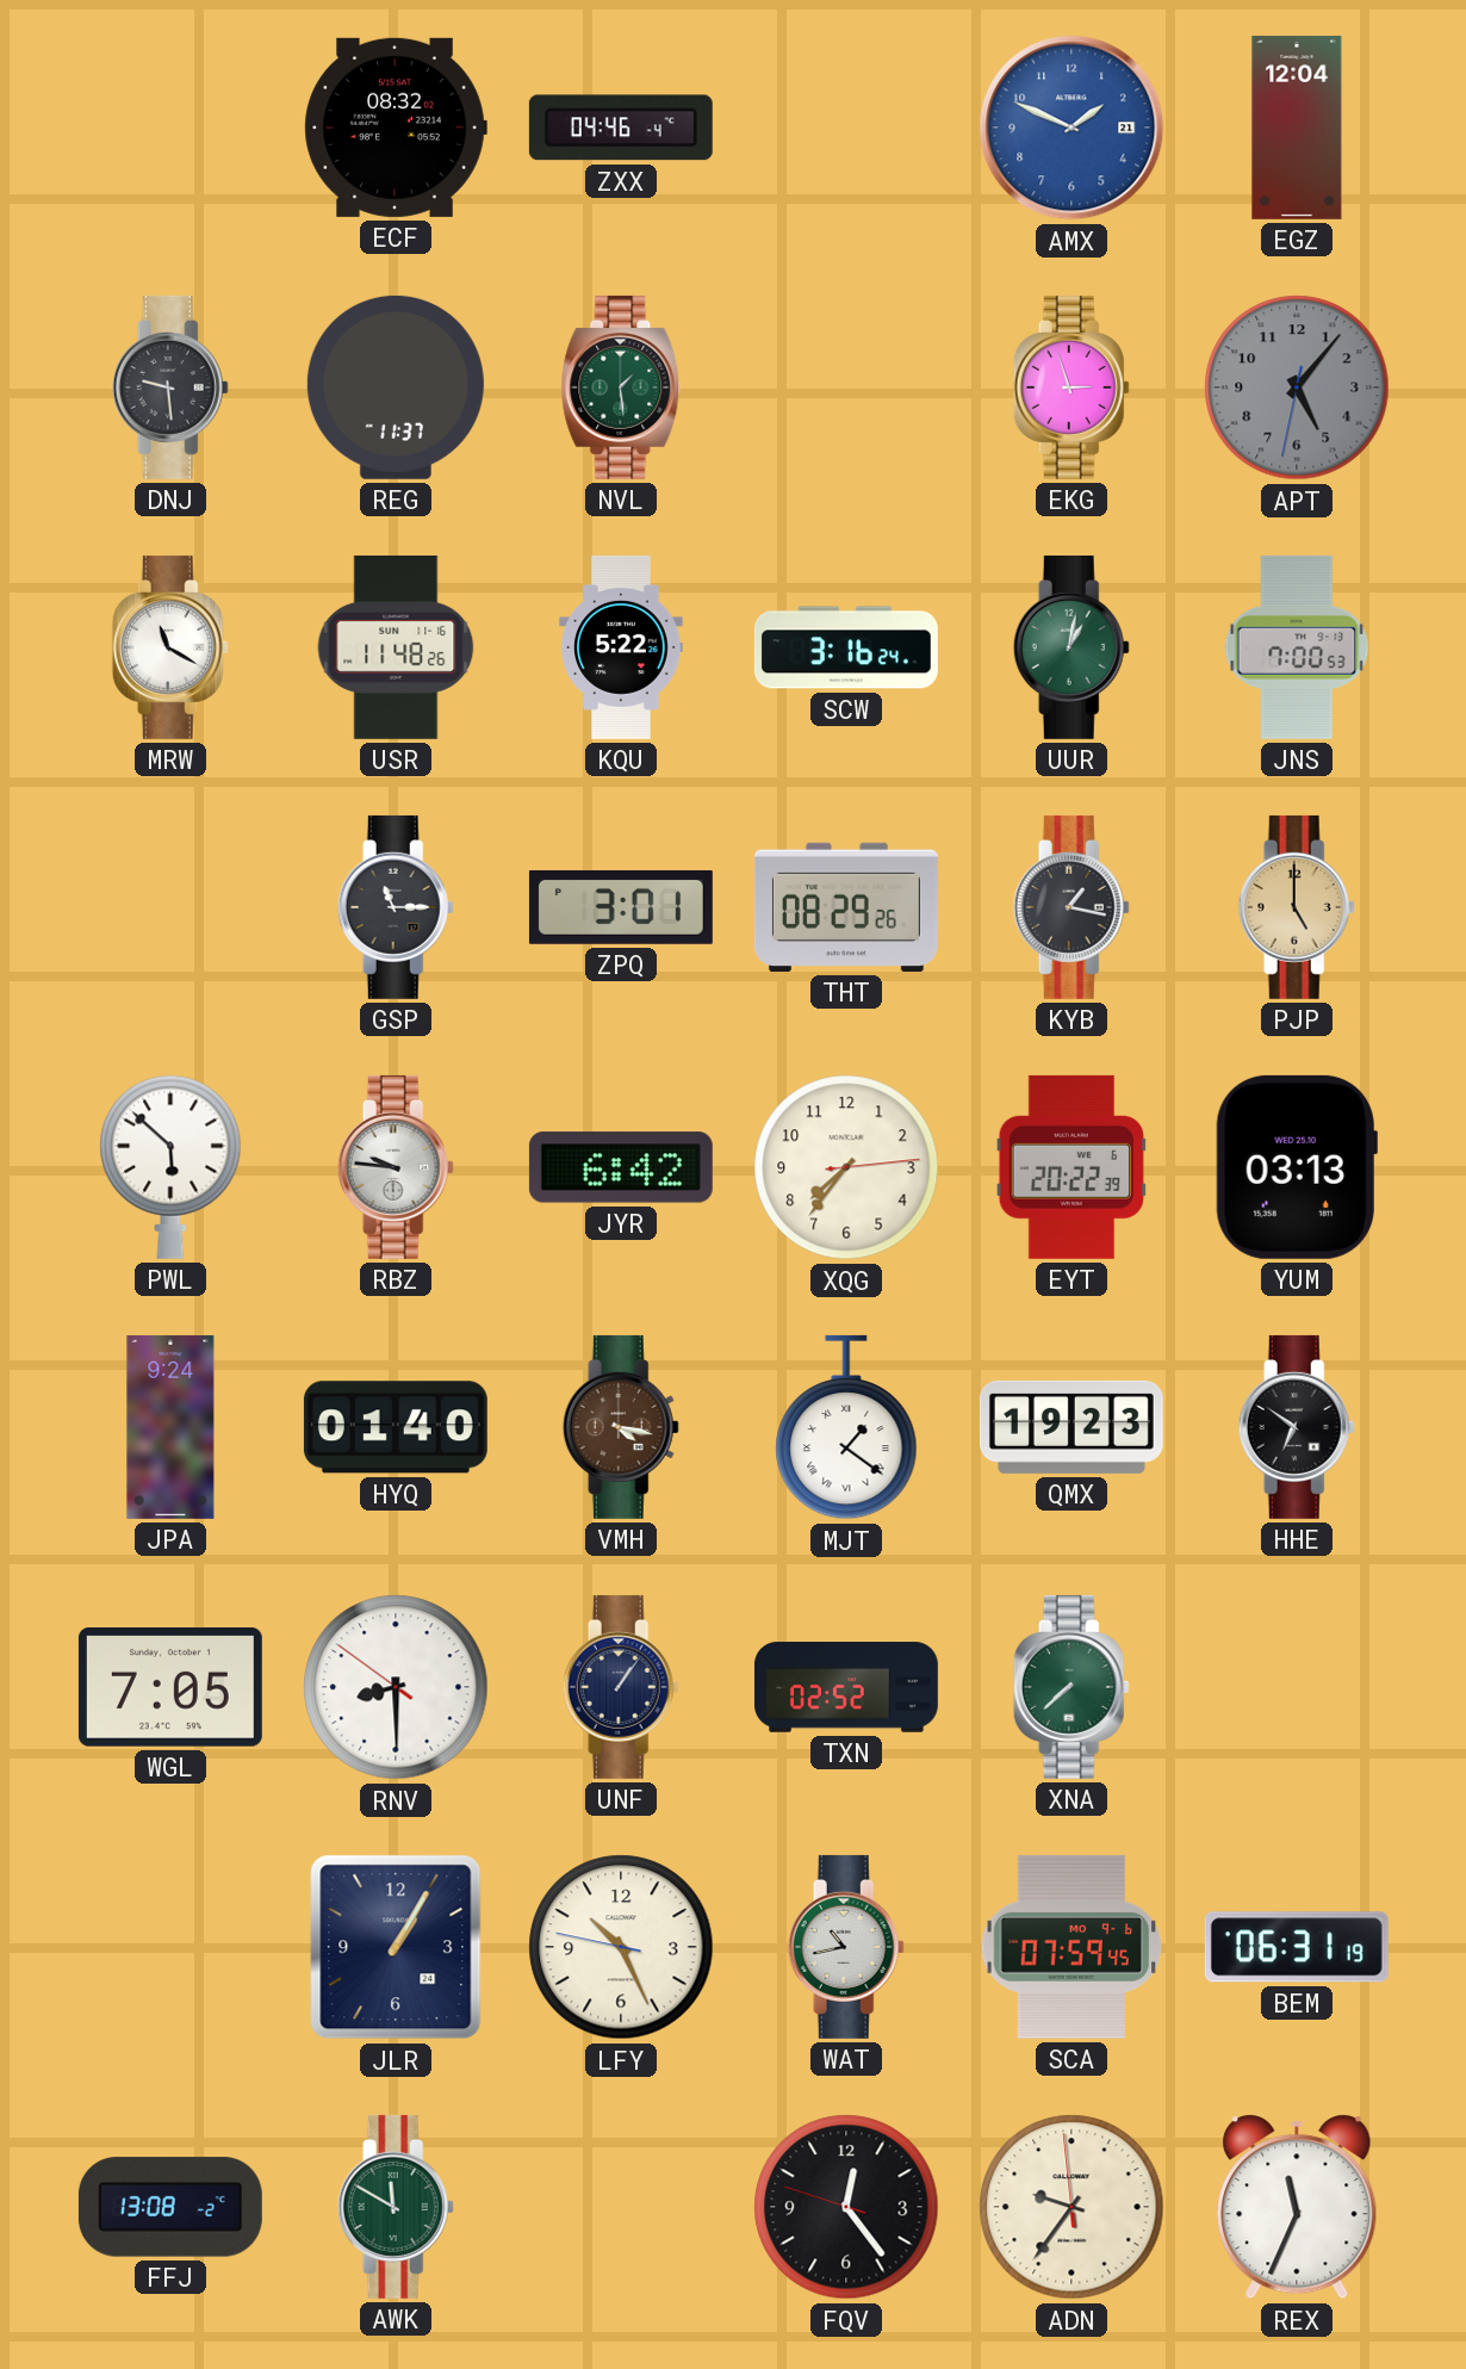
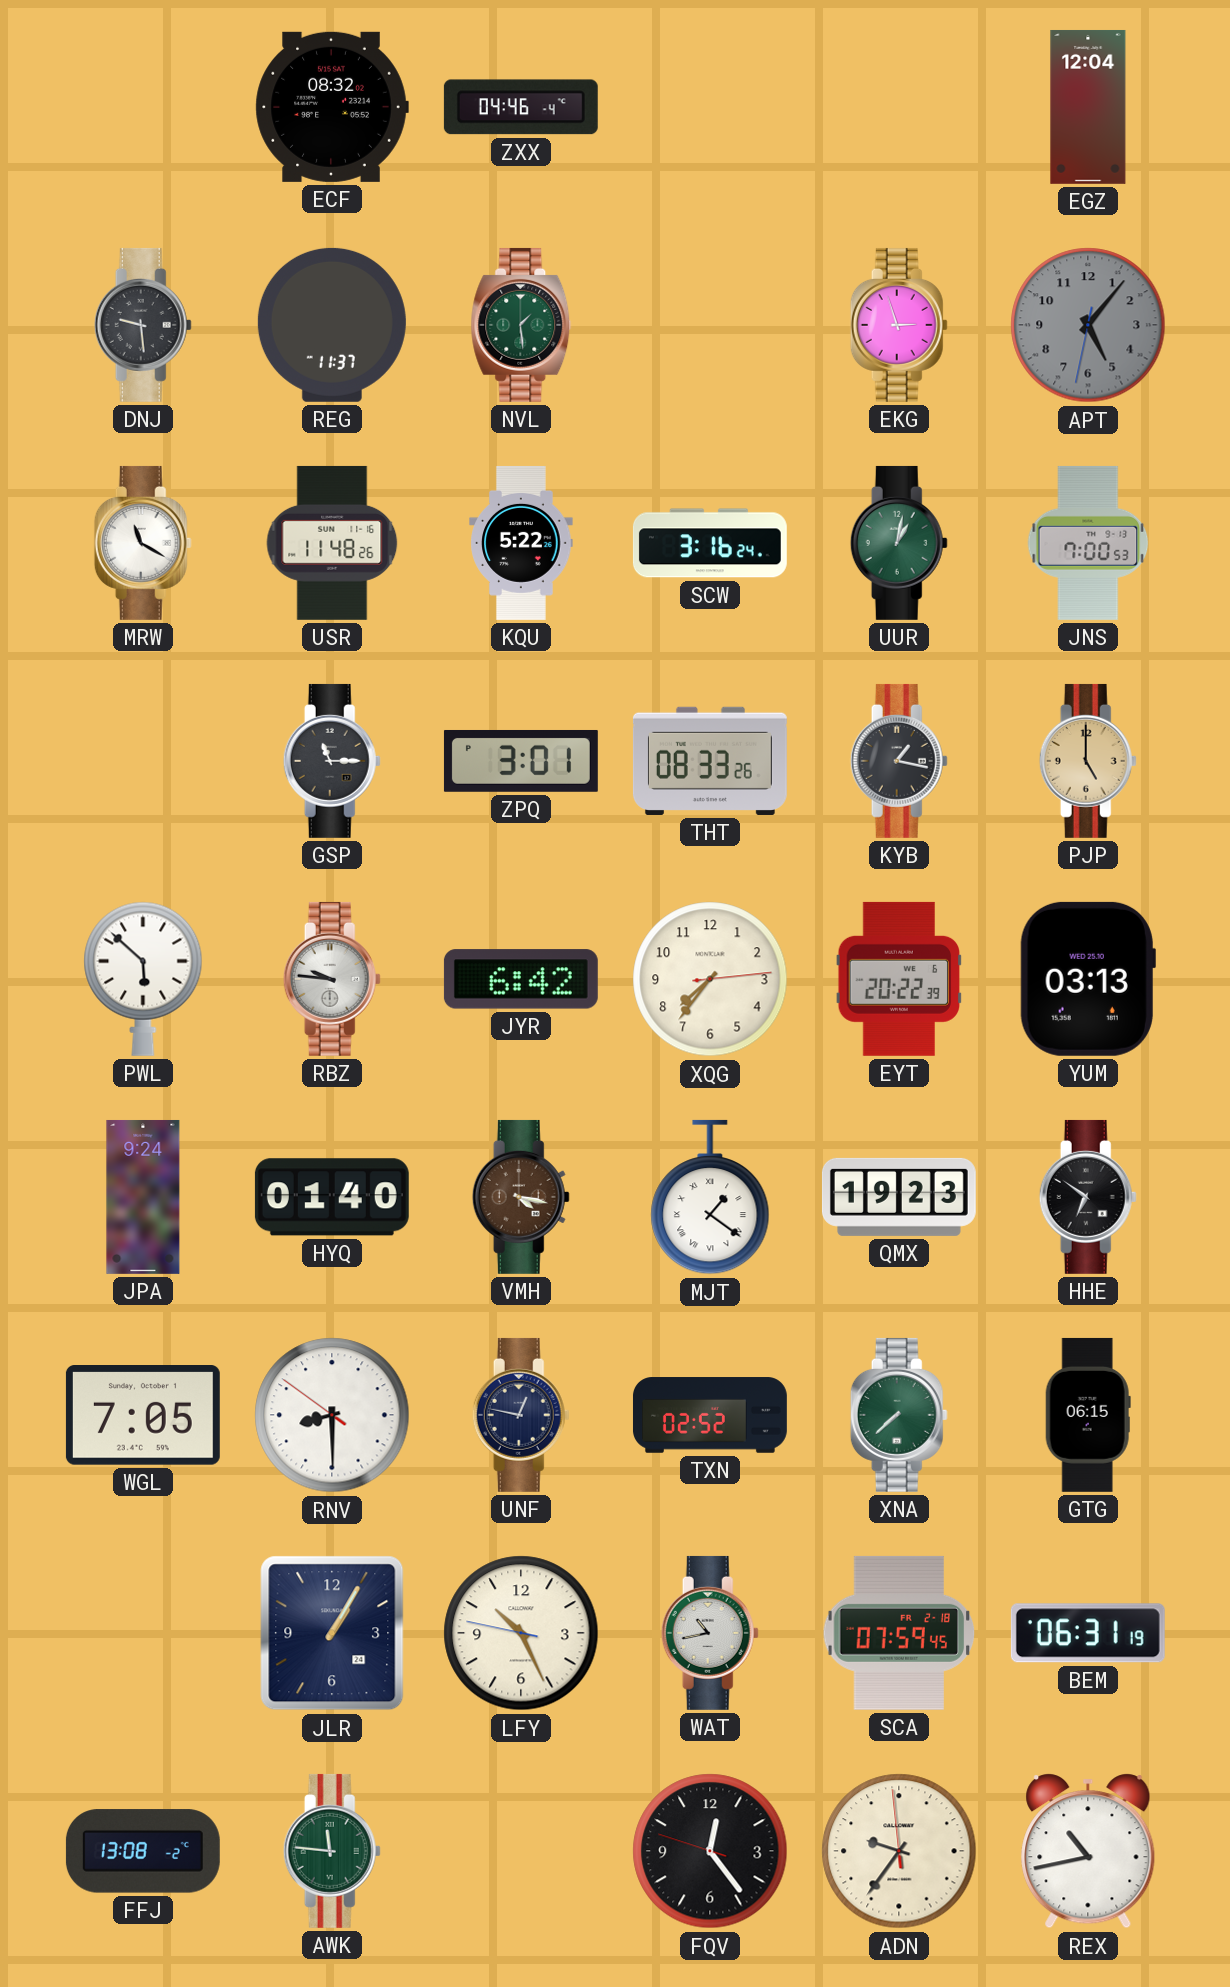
AMX: 1:49 -> none (1071, 128)
THT: 08:29 -> 08:33 (710, 761)
UNF: 1:06 -> 12:47 (521, 1415)
GTG: none -> 06:15 (1088, 1415)
SCA date: MO 9-6 -> FR 2-18 (899, 1633)
AWK: 11:50 -> 11:46 (332, 1851)
REX: 11:34 -> 10:43 (1088, 1851)
